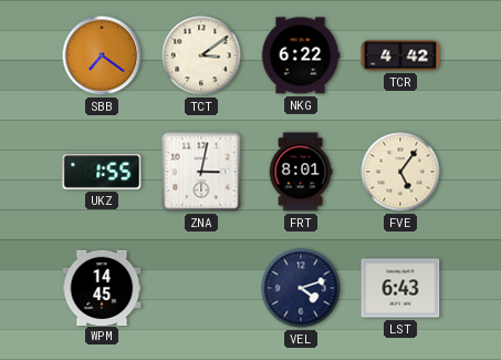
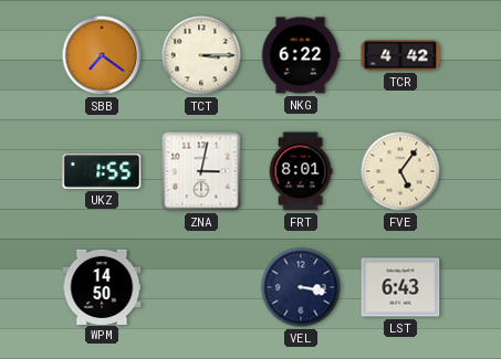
TCT: 3:09 -> 3:15 (201, 55)
WPM: 14:45 -> 14:50 (102, 286)
VEL: 4:12 -> 3:17 (301, 287)
